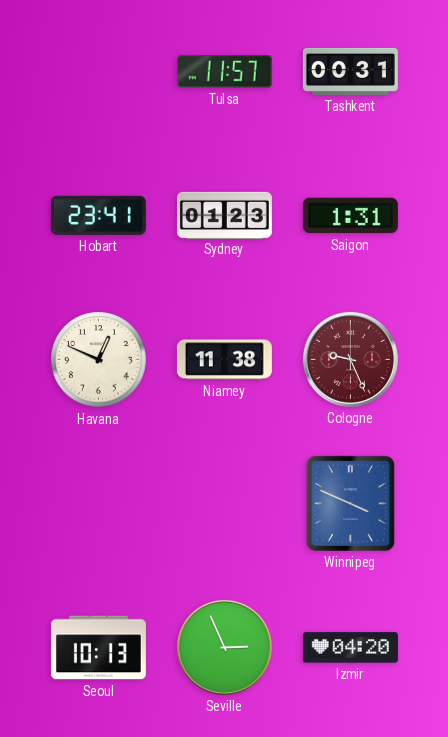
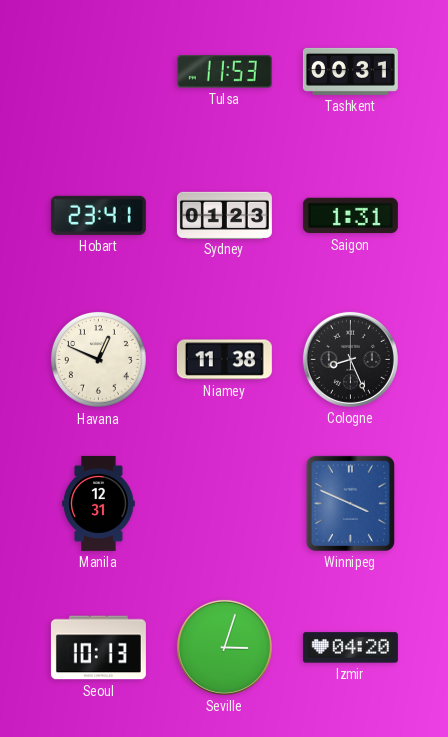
Tulsa: 11:57 -> 11:53 (224, 72)
Cologne: 9:26 -> 8:26 (350, 359)
Cologne dial: burgundy -> black (350, 359)
Manila: none -> 12:31 (99, 503)
Seville: 2:56 -> 3:03 (224, 647)
